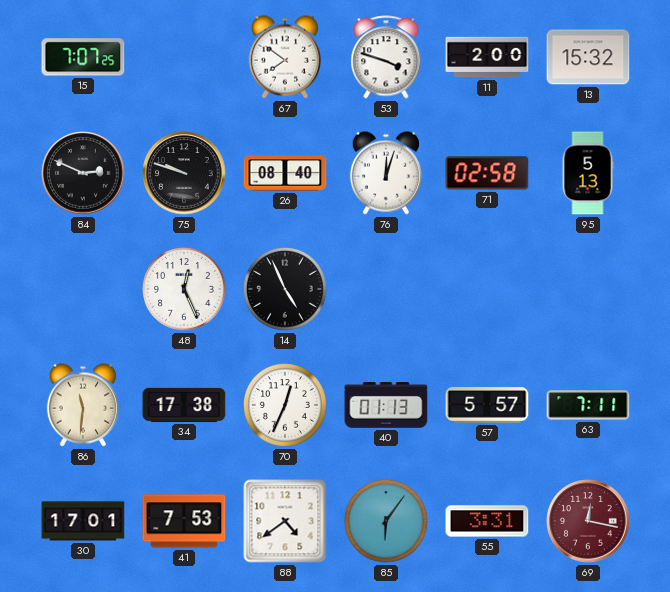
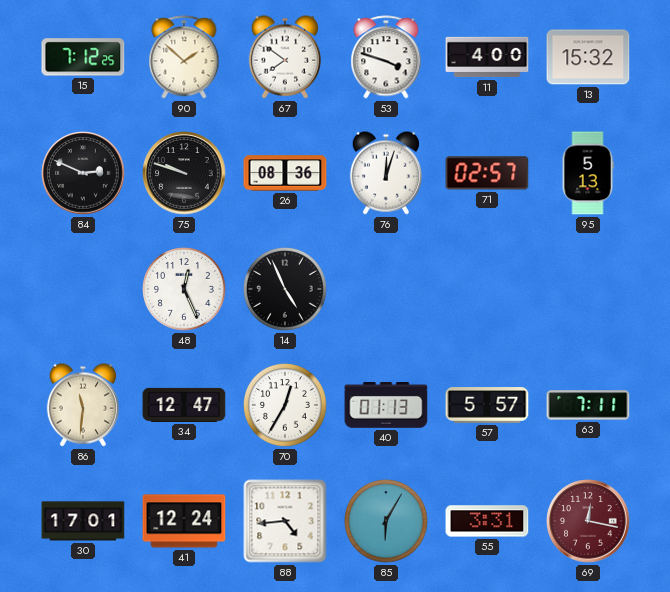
15: 7:07 -> 7:12 (83, 57)
90: none -> 1:52 (184, 57)
11: 2:00 -> 4:00 (487, 57)
26: 08:40 -> 08:36 (285, 173)
71: 02:58 -> 02:57 (487, 173)
34: 17:38 -> 12:47 (184, 405)
70: 12:34 -> 12:35 (286, 406)
41: 7:53 -> 12:24 (184, 521)
88: 4:39 -> 4:44 (285, 521)
85: 6:06 -> 6:05 (387, 522)
